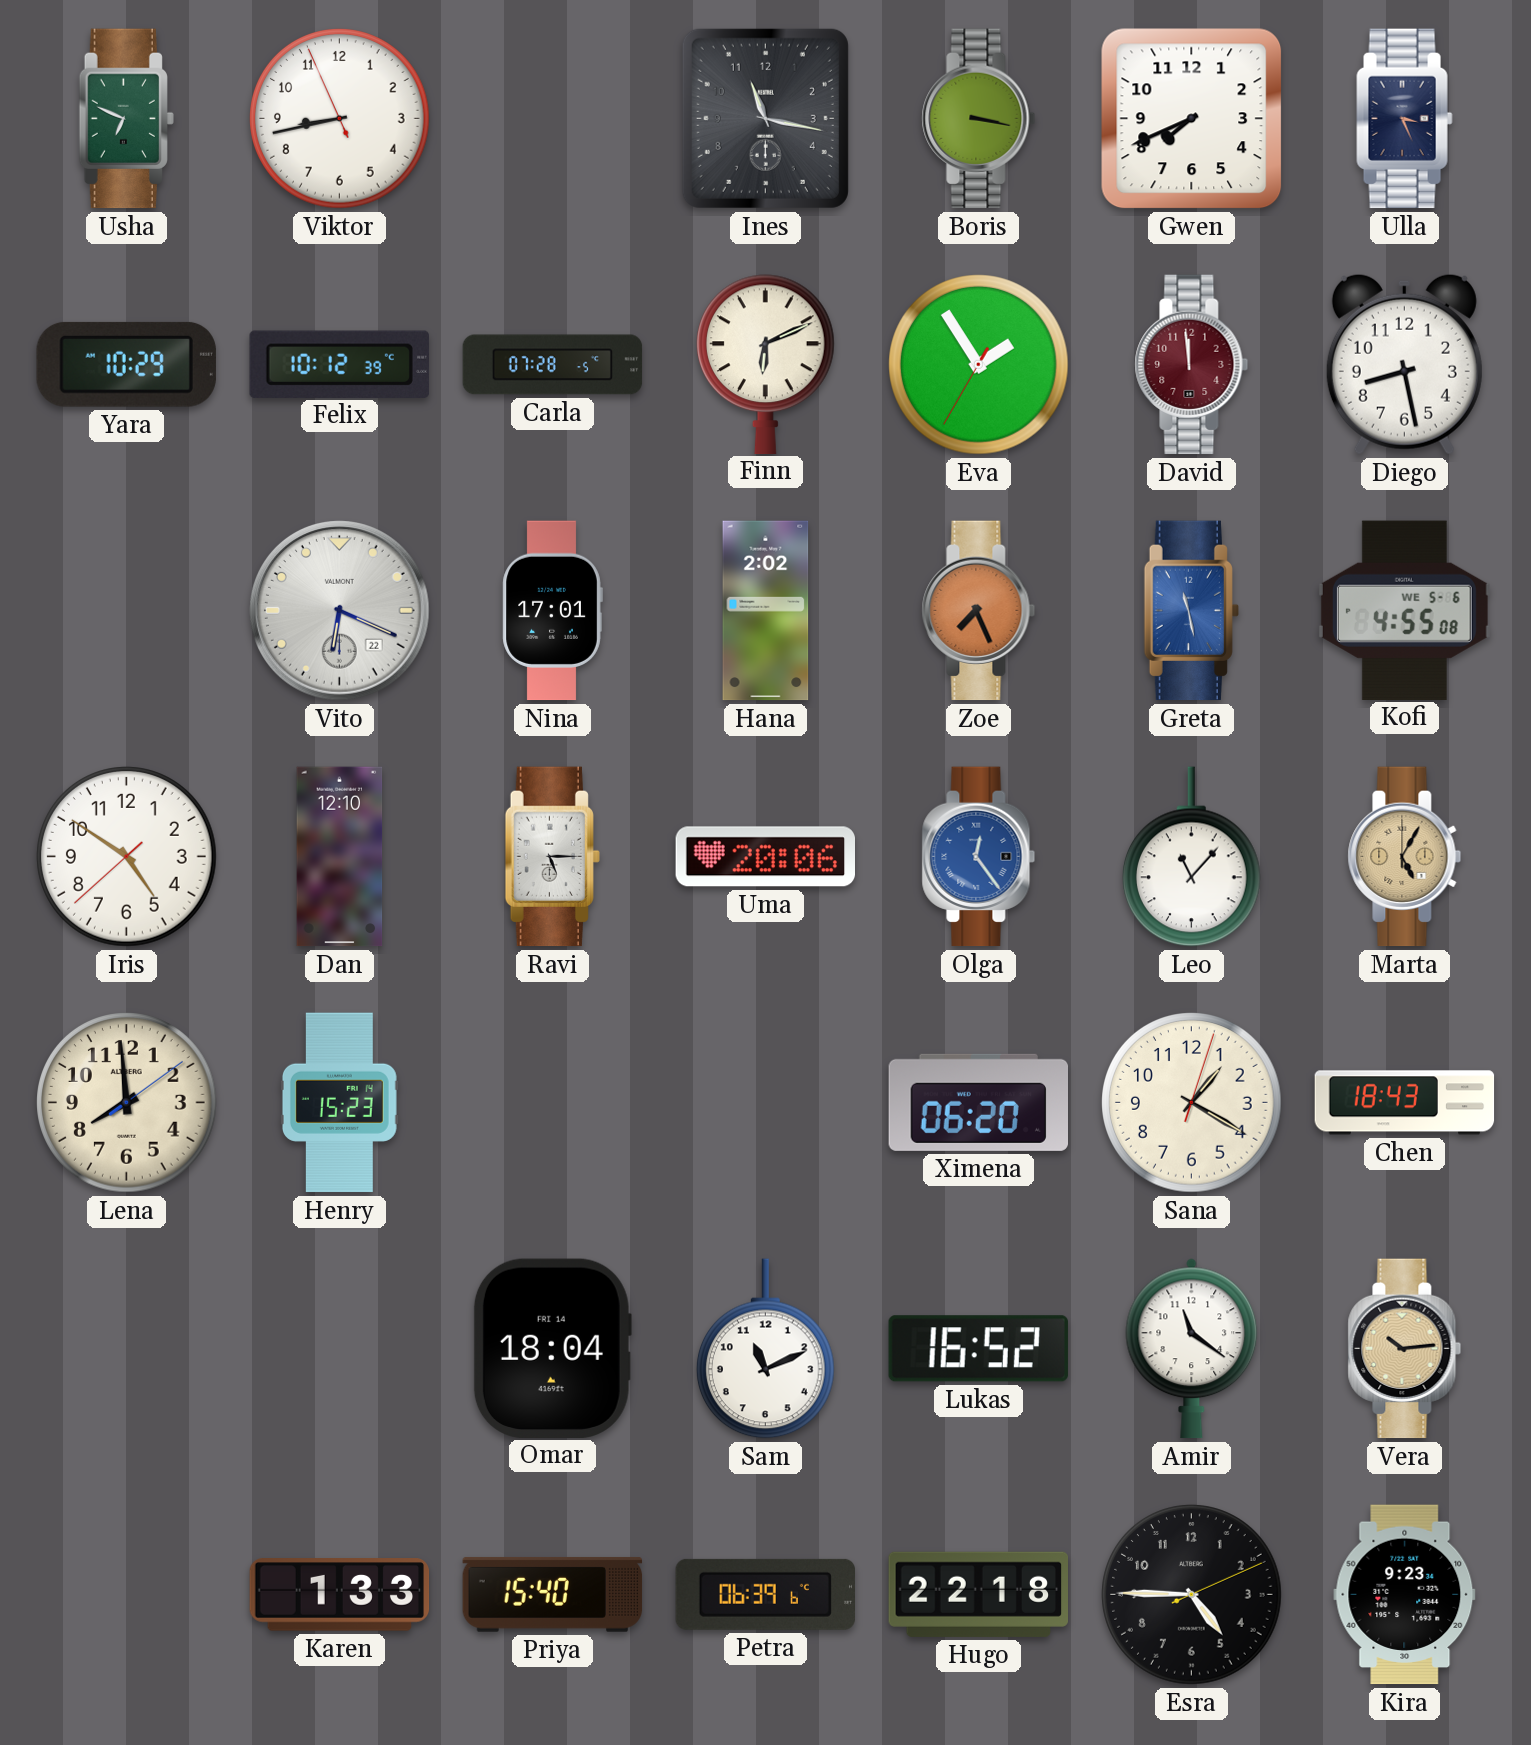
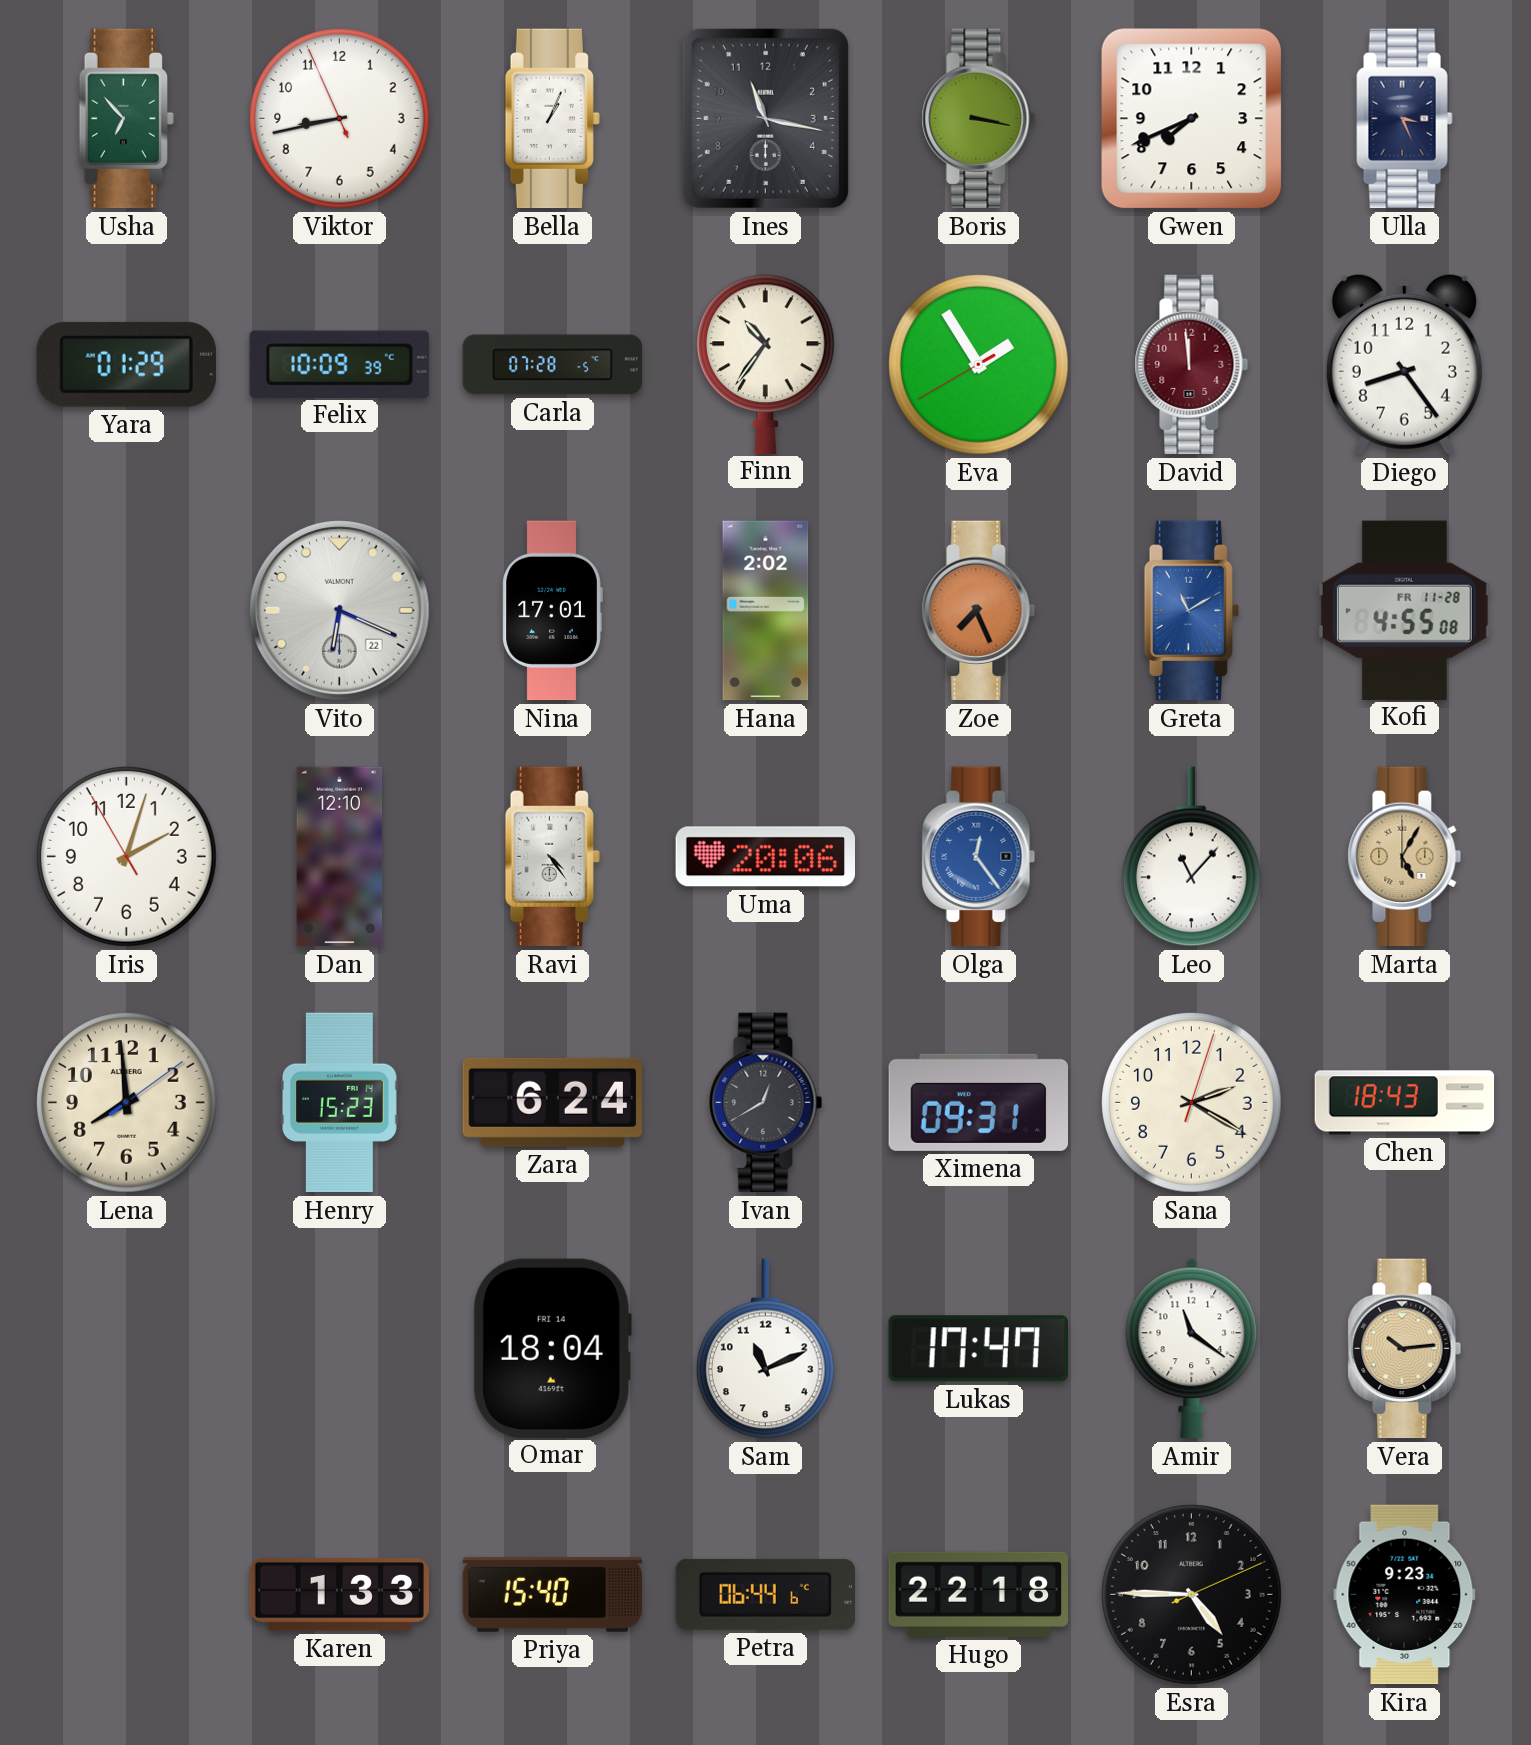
Usha: 6:49 -> 6:53 (126, 119)
Bella: none -> 1:04 (552, 119)
Yara: 10:29 -> 01:29 (126, 364)
Felix: 10:12 -> 10:09 (339, 364)
Finn: 6:11 -> 10:36 (765, 364)
Eva: 1:54:35 -> 1:54:40 (979, 365)
Diego: 8:28 -> 8:24 (1404, 364)
Greta: 11:28 -> 11:10 (1191, 611)
Kofi date: WE 5-6 -> FR 11-28 (1404, 610)
Iris: 4:50 -> 2:02 (127, 857)
Ravi: 5:15 -> 4:24 (552, 857)
Zara: none -> 6:24 (552, 1102)
Ivan: none -> 12:40 (766, 1103)
Ximena: 06:20 -> 09:31 (978, 1102)
Sana: 1:20 -> 2:20 (1192, 1103)
Lukas: 16:52 -> 17:47 (978, 1349)
Petra: 06:39 -> 06:44 (765, 1594)
